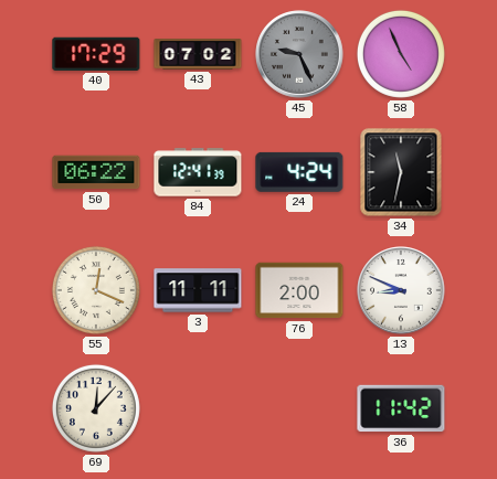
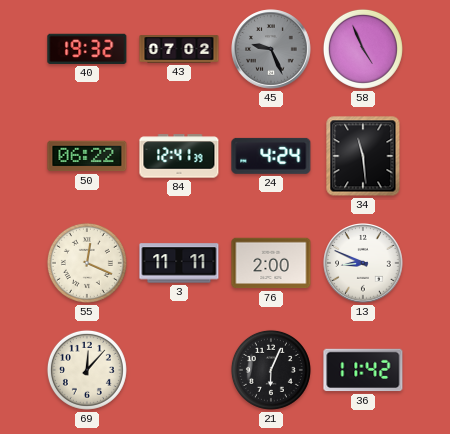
40: 17:29 -> 19:32 (87, 49)
34: 11:32 -> 11:29 (363, 156)
21: none -> 6:04 (271, 370)
